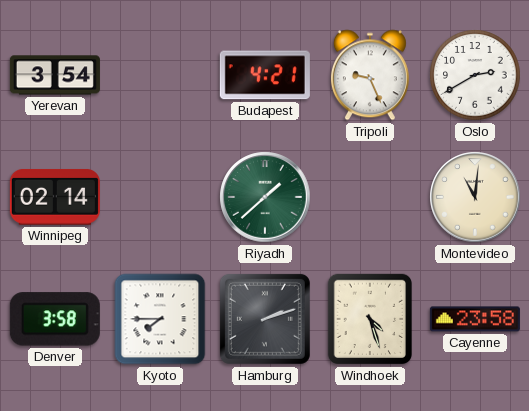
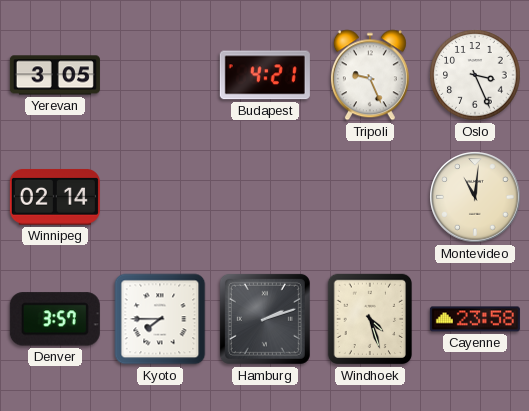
Yerevan: 3:54 -> 3:05 (55, 75)
Oslo: 2:40 -> 3:26 (475, 75)
Riyadh: 1:38 -> none (265, 197)
Denver: 3:58 -> 3:57 (55, 319)
